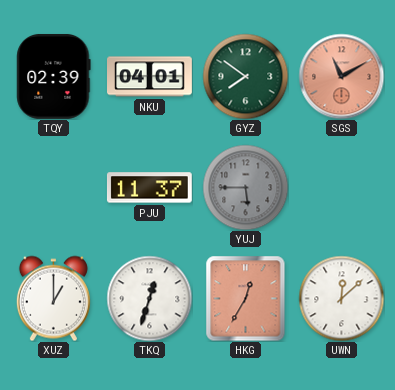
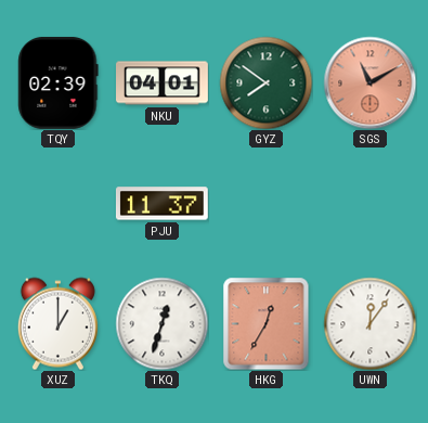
YUJ: 5:45 -> none (245, 187)
UWN: 12:08 -> 12:06 (369, 323)
